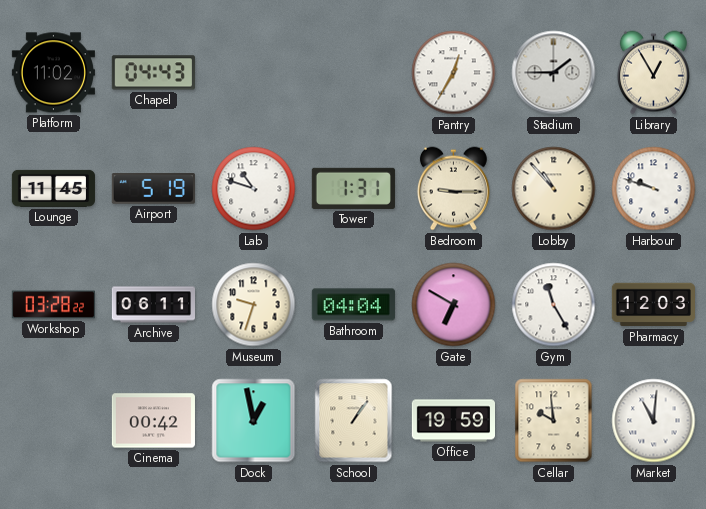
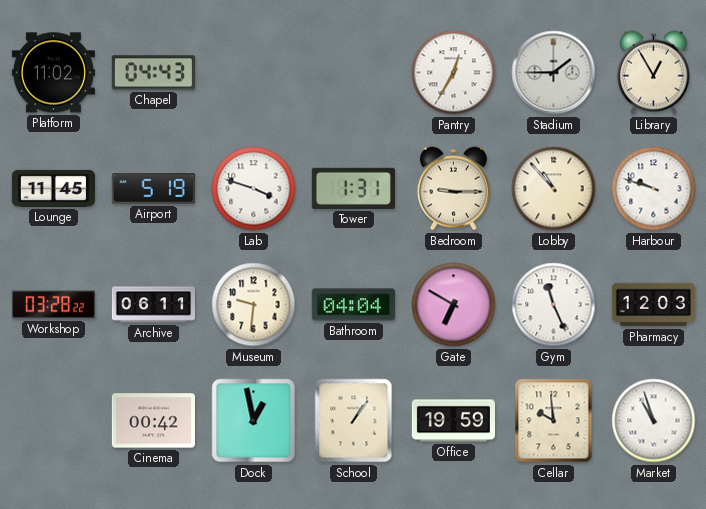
Lab: 10:48 -> 3:48 (254, 189)
Museum: 9:33 -> 9:31 (254, 305)
Gym: 11:25 -> 11:26 (554, 305)
Market: 11:01 -> 10:57 (654, 421)
